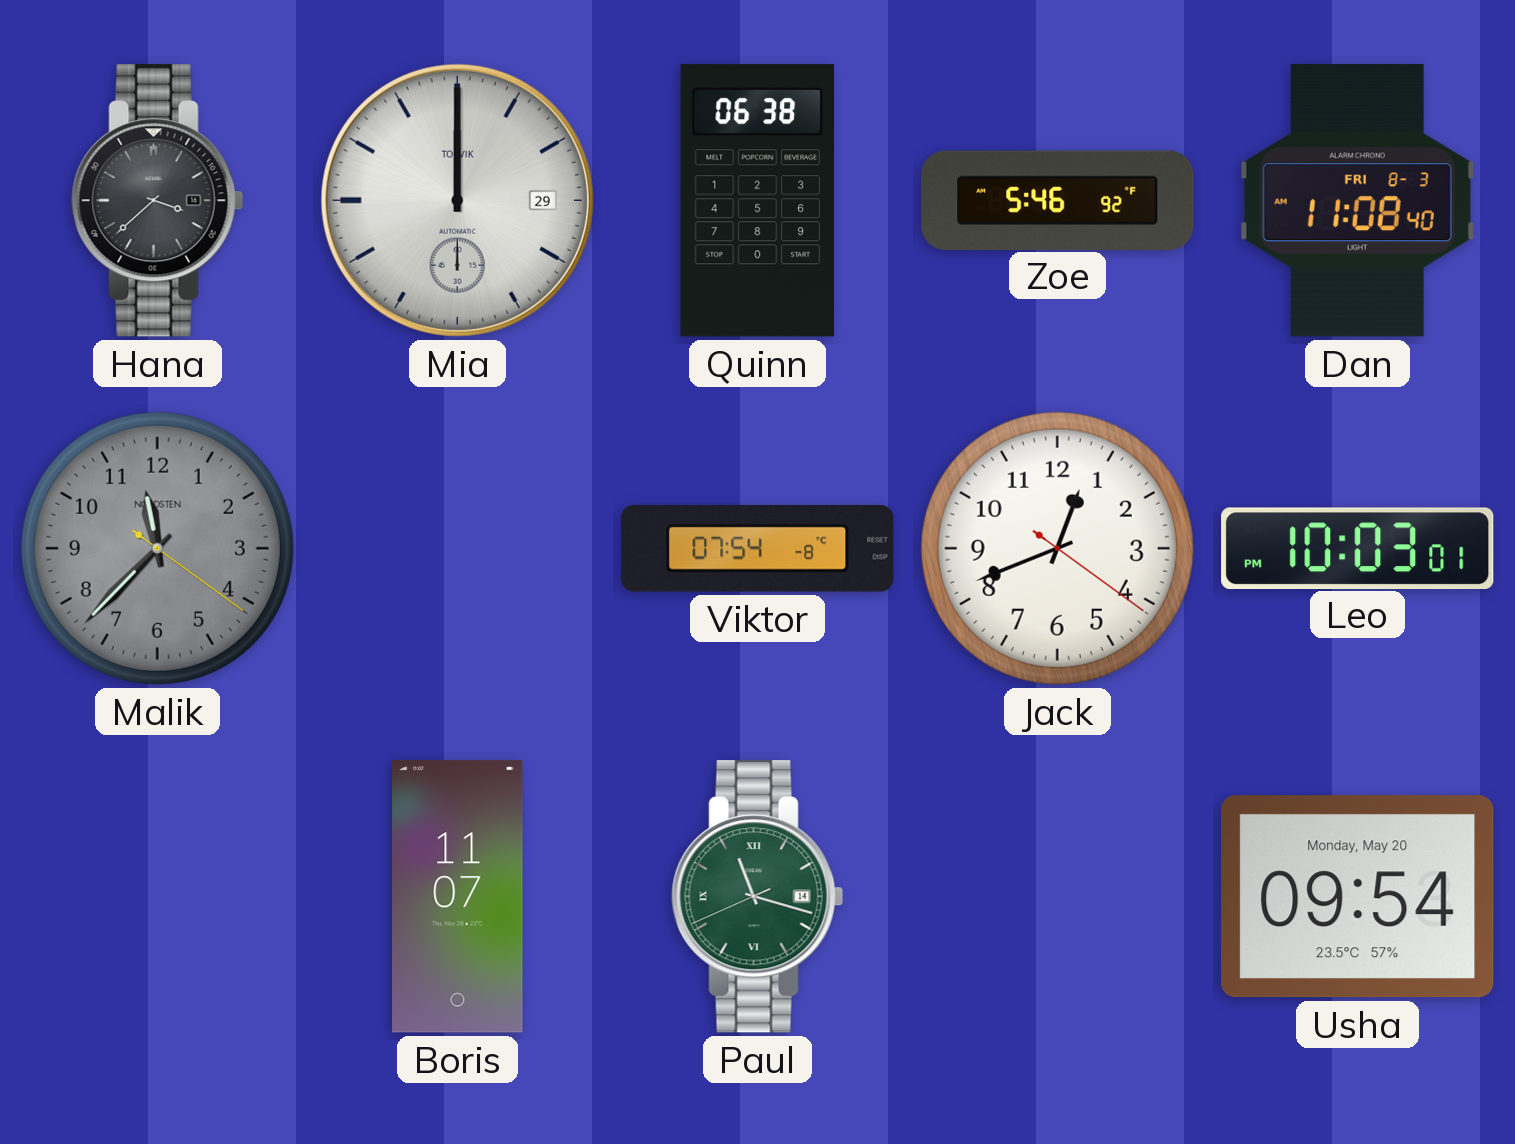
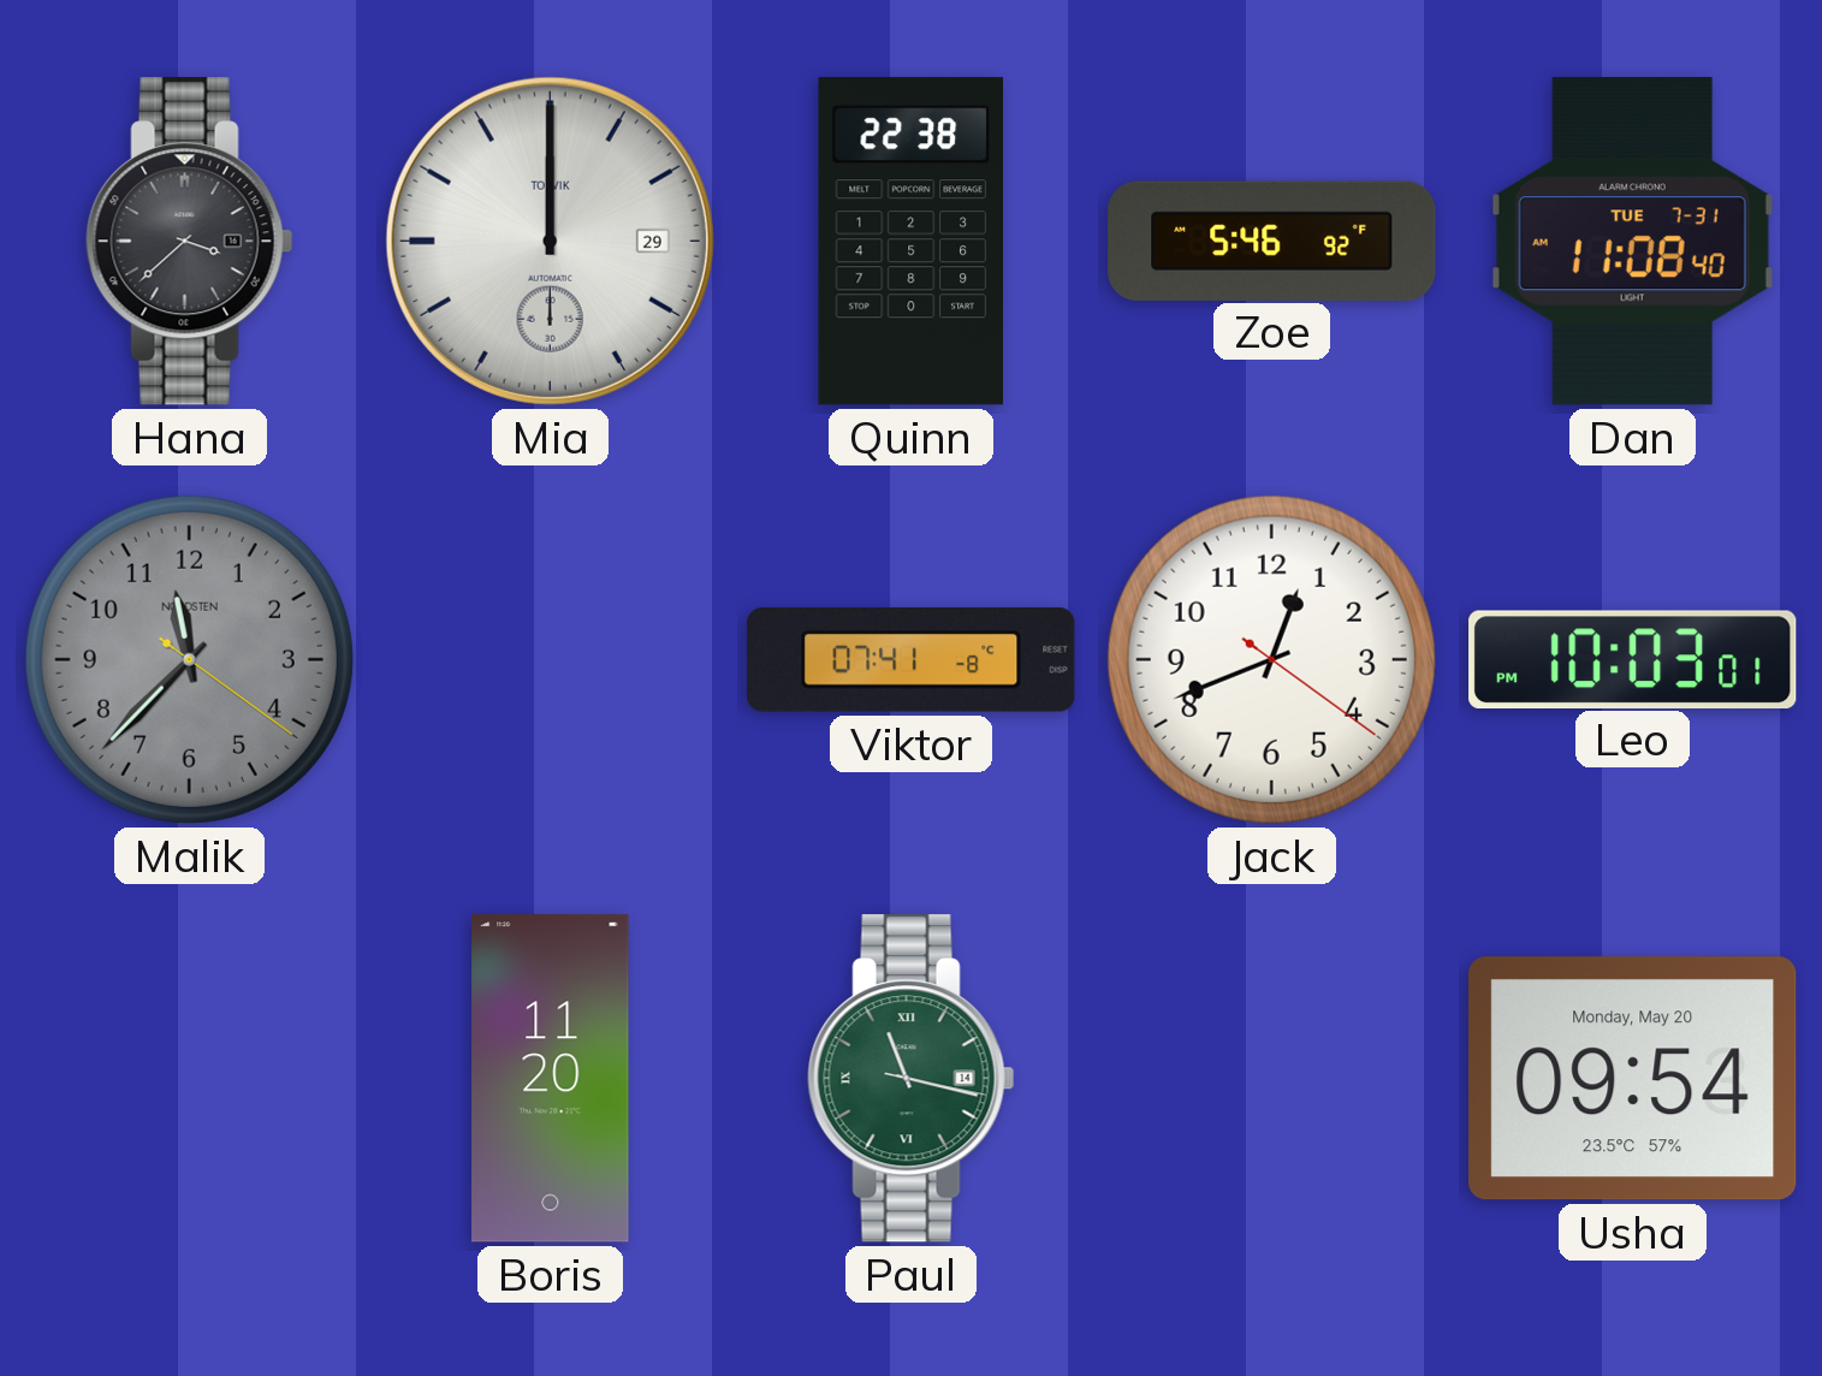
Quinn: 06:38 -> 22:38 (910, 242)
Dan date: FRI 8-3 -> TUE 7-31 (1632, 242)
Viktor: 07:54 -> 07:41 (912, 660)
Boris: 11:07 -> 11:20 (551, 1079)
Paul: 11:17:41 -> 11:17:17 (912, 1079)
